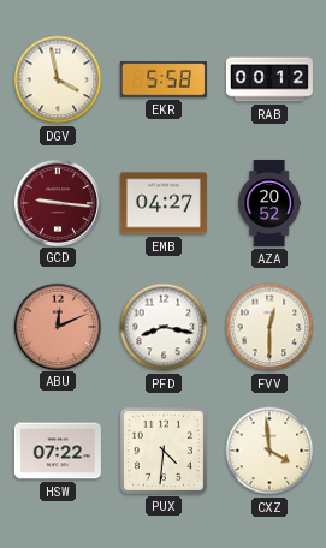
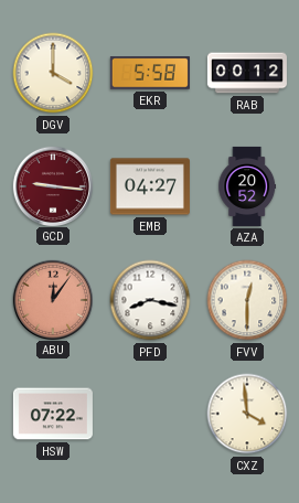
DGV: 3:58 -> 4:00 (53, 73)
ABU: 12:11 -> 12:06 (52, 299)
PUX: 4:31 -> none (164, 451)
